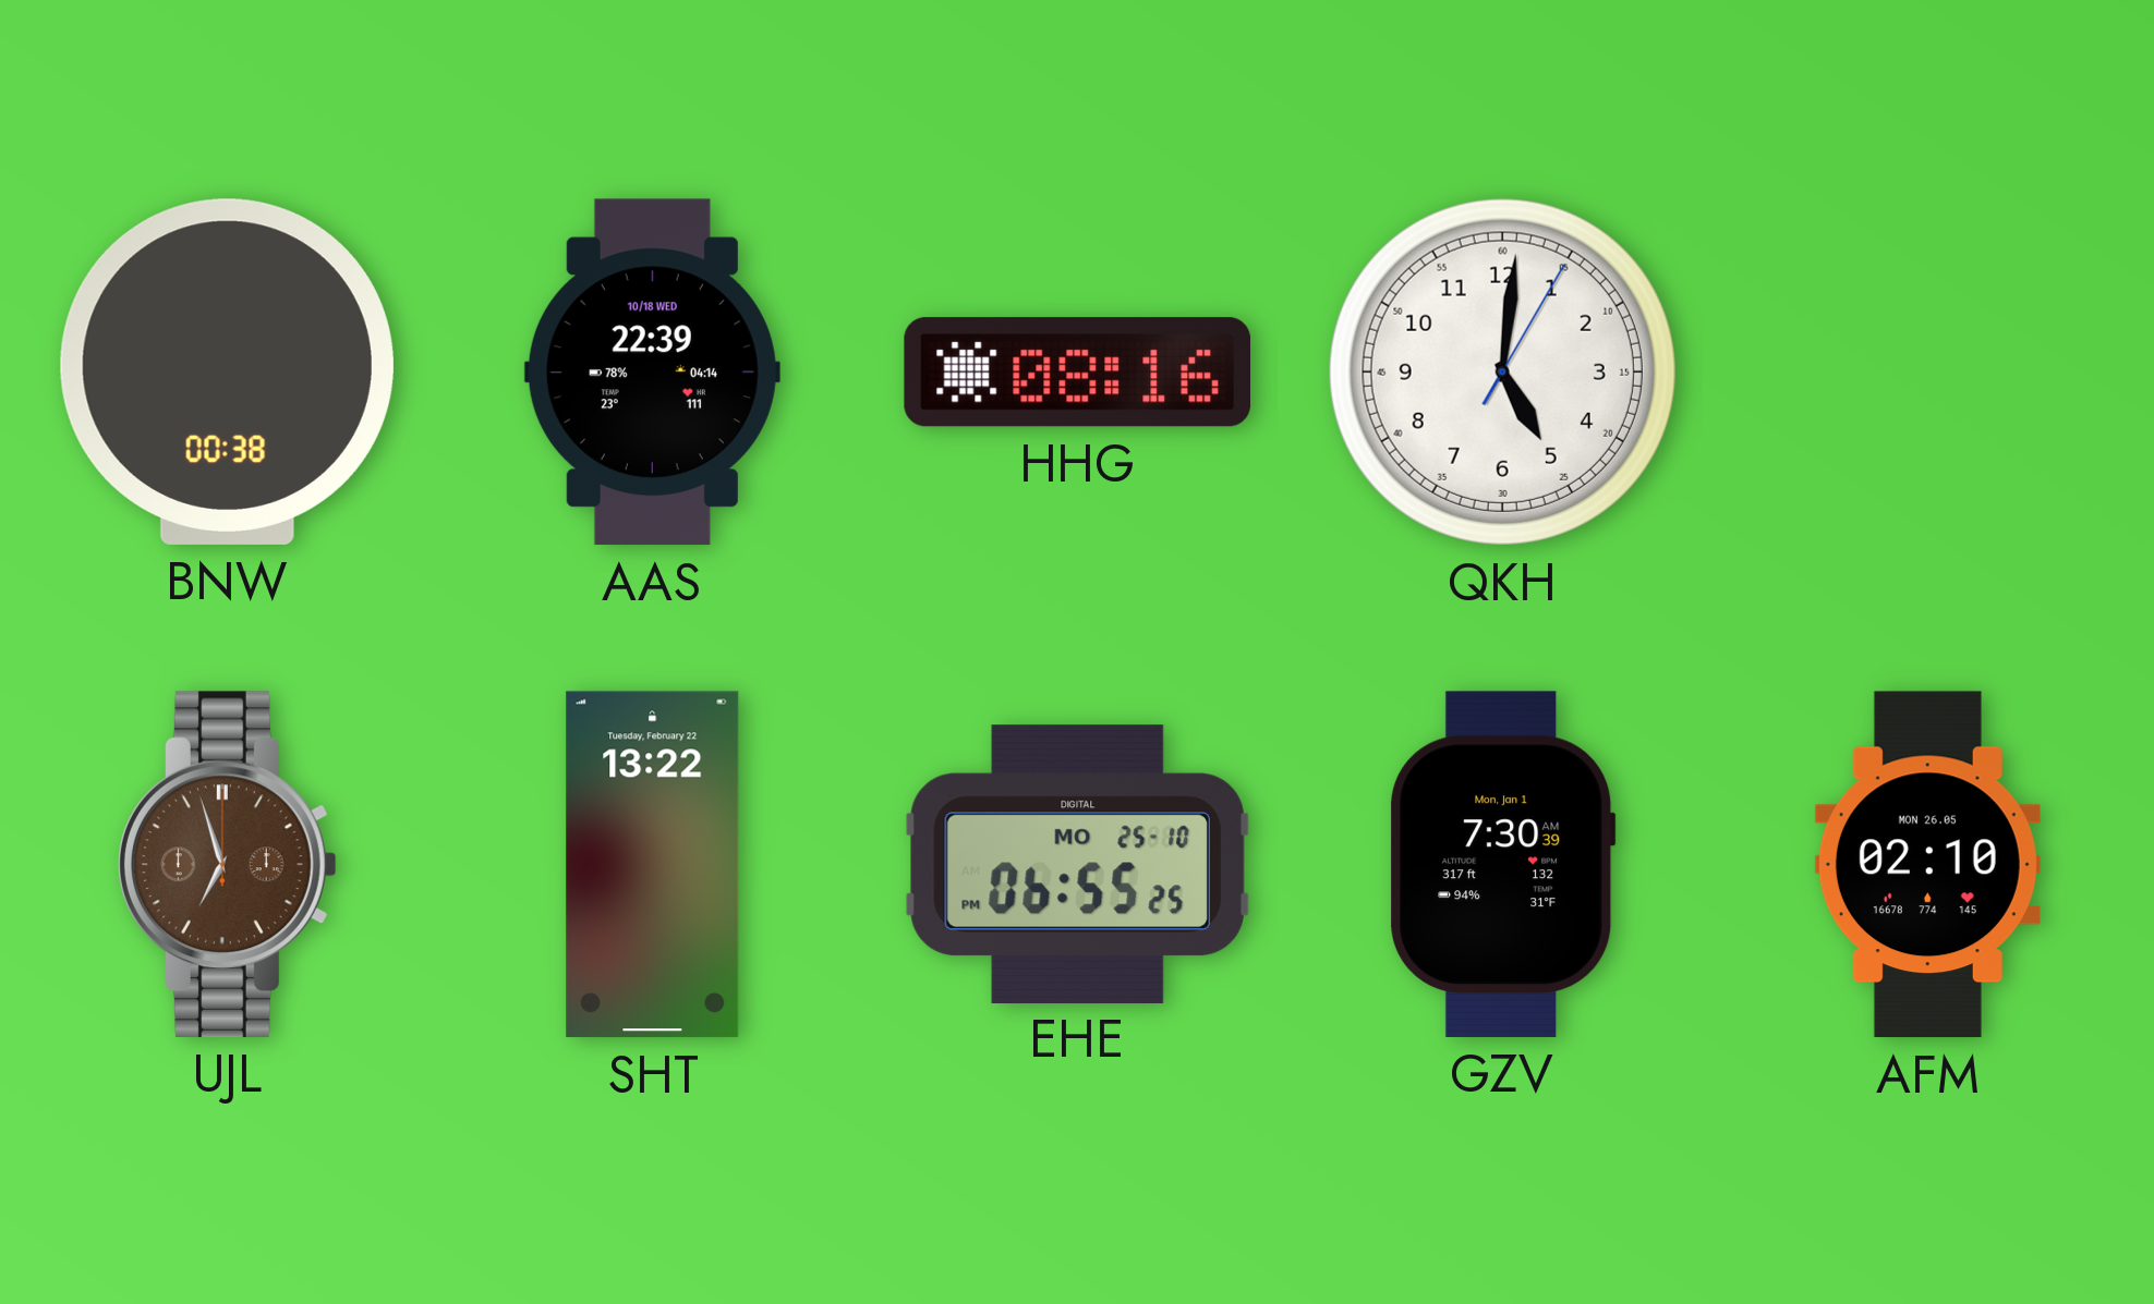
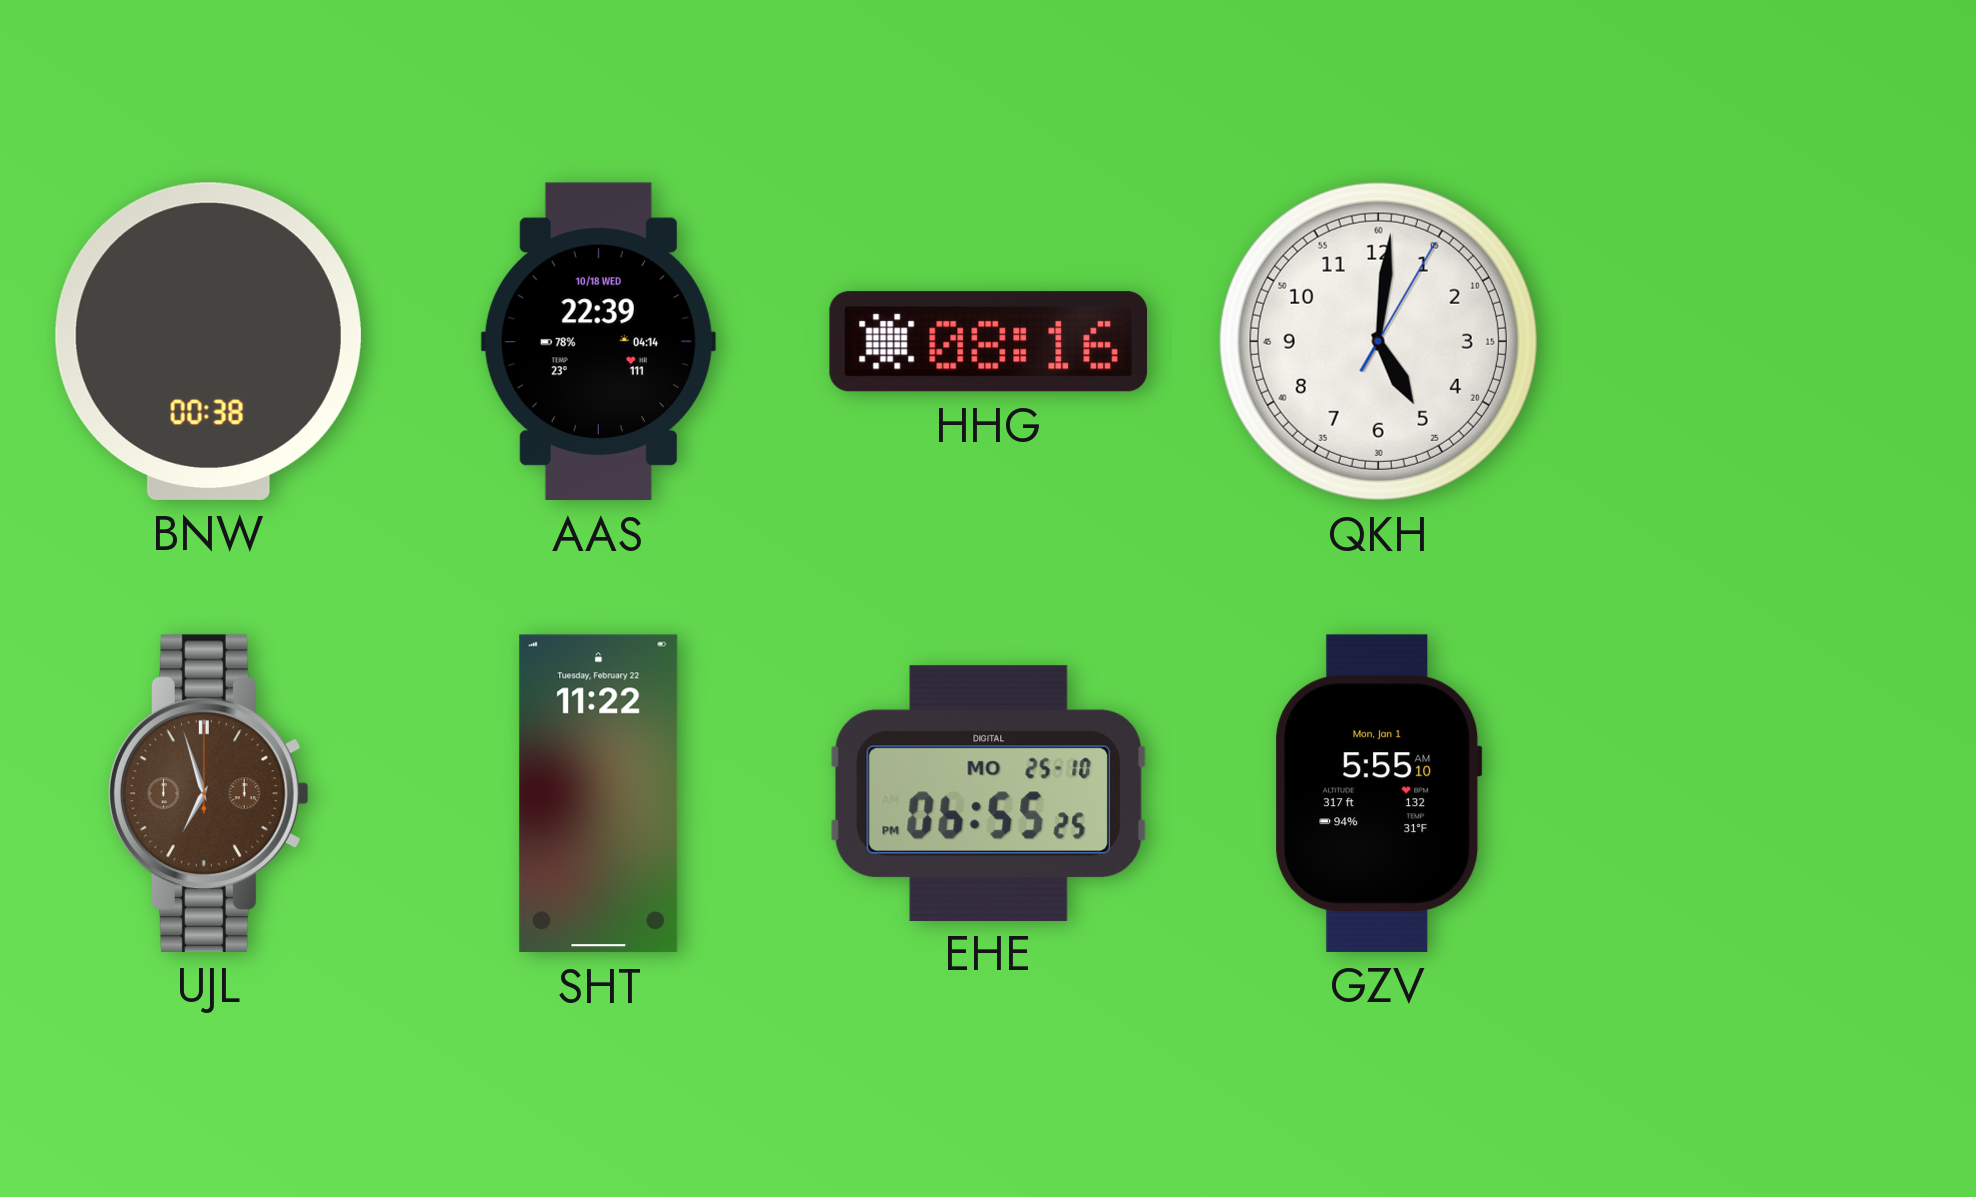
SHT: 13:22 -> 11:22 (599, 794)
GZV: 7:30 -> 5:55 (1379, 793)
AFM: 02:10 -> none (1927, 865)
